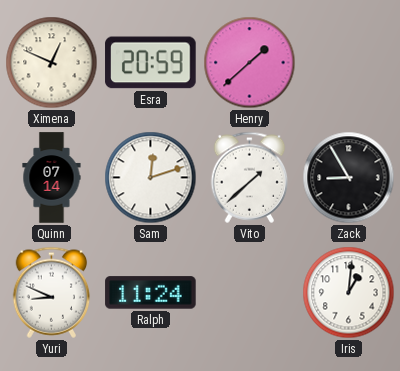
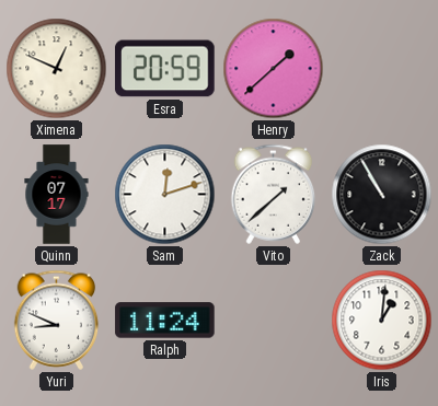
Quinn: 07:14 -> 07:17 (57, 195)
Zack: 8:55 -> 10:55 (382, 195)
